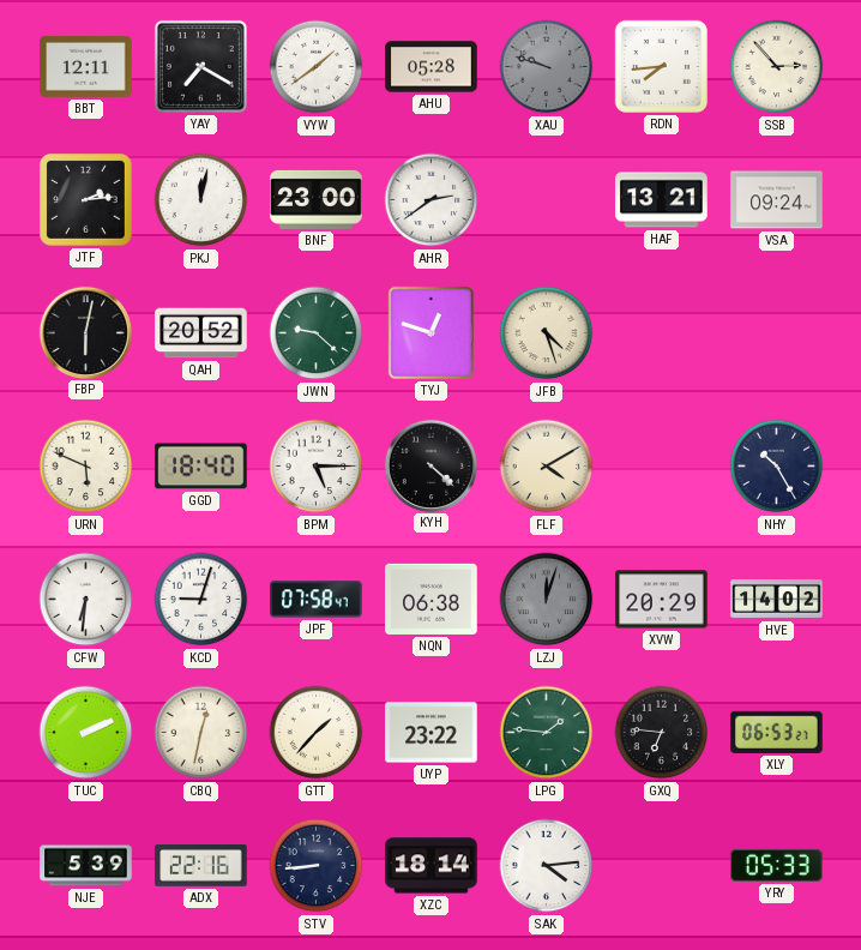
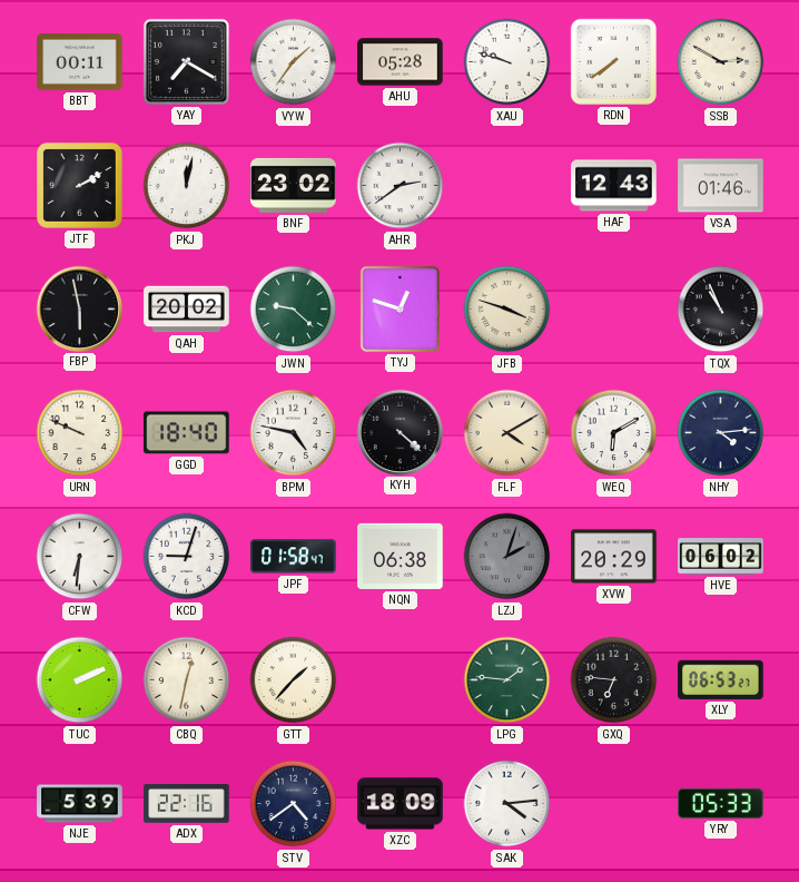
BBT: 12:11 -> 00:11 (80, 61)
VYW: 1:39 -> 1:36 (294, 62)
XAU dial: grey -> white (507, 62)
RDN: 7:44 -> 7:39 (613, 61)
SSB: 2:53 -> 2:50 (721, 62)
JTF: 2:14 -> 2:10 (80, 186)
BNF: 23:00 -> 23:02 (294, 185)
HAF: 13:21 -> 12:43 (614, 186)
VSA: 09:24 -> 01:46 (721, 186)
FBP: 6:02 -> 5:58 (79, 308)
QAH: 20:52 -> 20:02 (187, 310)
JFB: 4:27 -> 3:48 (507, 310)
TQX: none -> 10:56 (721, 310)
URN: 5:49 -> 9:49 (80, 433)
BPM: 5:15 -> 4:47 (294, 433)
WEQ: none -> 6:10 (614, 433)
NHY: 10:25 -> 4:14 (721, 433)
JPF: 07:58 -> 01:58 (294, 557)
LZJ: 12:03 -> 2:03 (507, 557)
HVE: 14:02 -> 06:02 (721, 557)
UYP: 23:22 -> none (432, 733)
STV: 8:44 -> 4:39 (294, 804)
XZC: 18:14 -> 18:09 (401, 804)
